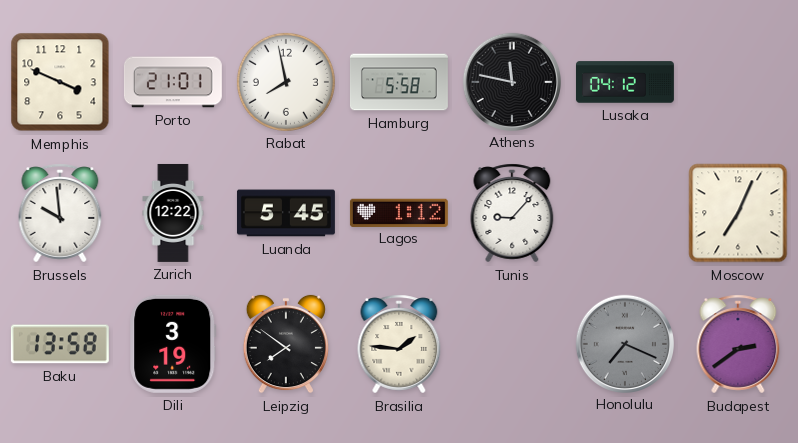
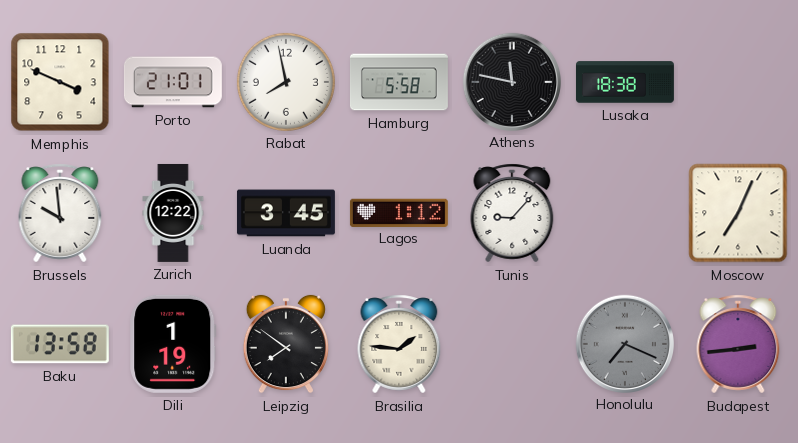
Lusaka: 04:12 -> 18:38 (625, 82)
Luanda: 5:45 -> 3:45 (286, 213)
Dili: 3:19 -> 1:19 (173, 344)
Budapest: 2:39 -> 2:44 (738, 344)
